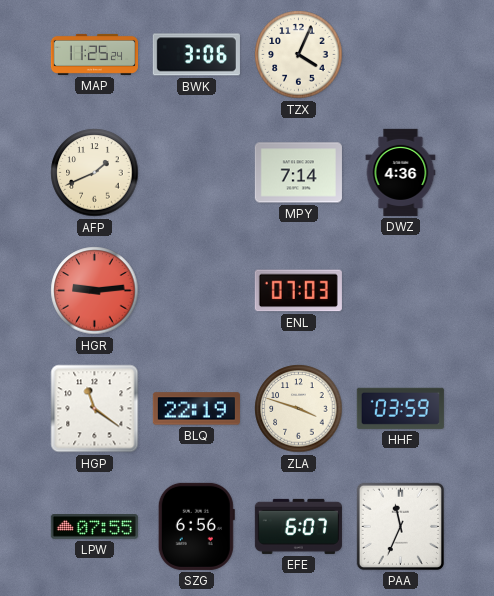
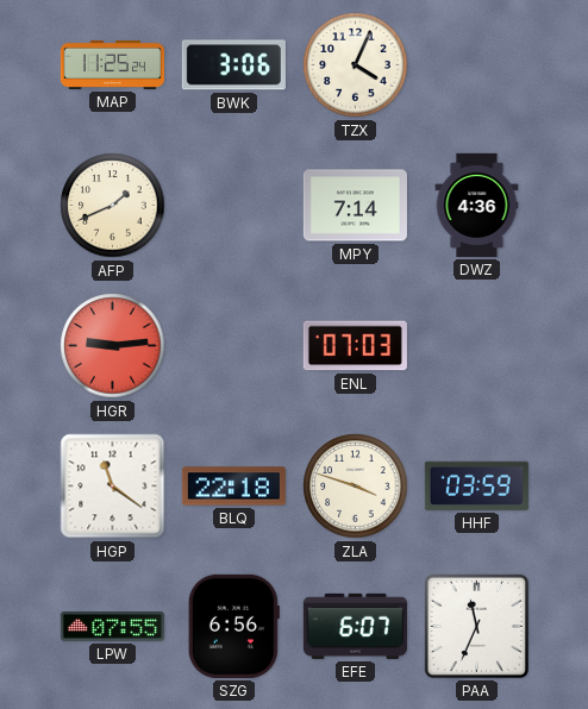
BLQ: 22:19 -> 22:18 (233, 487)
